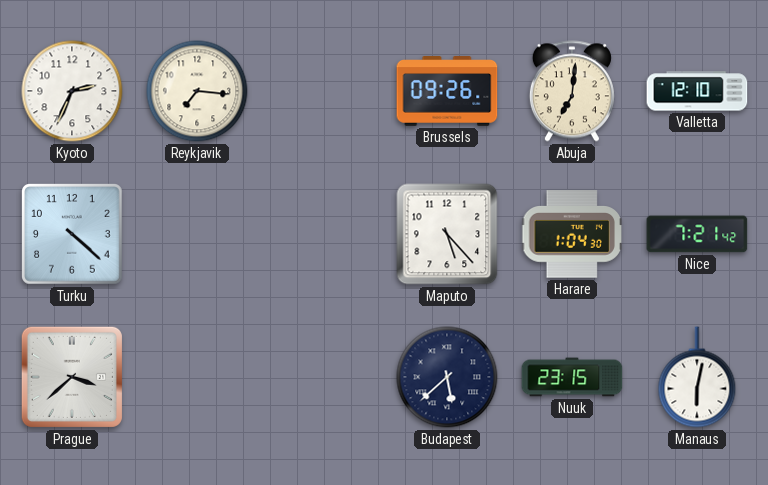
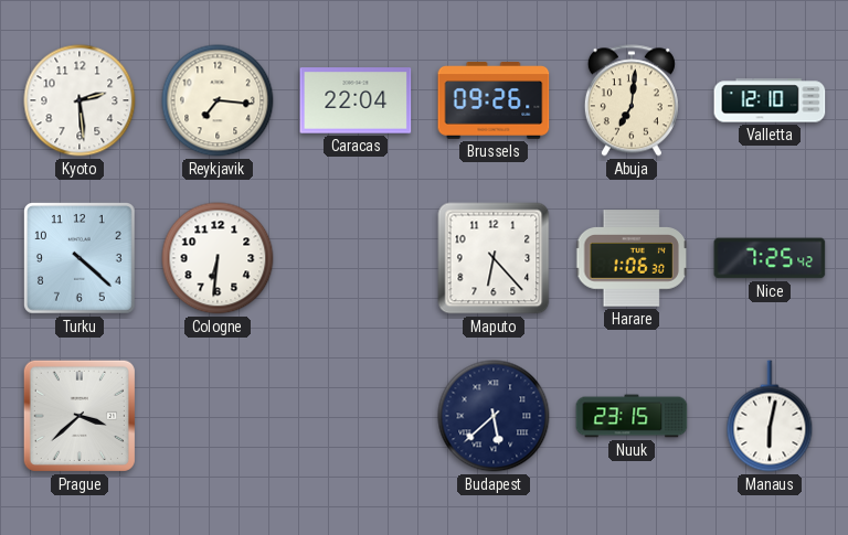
Kyoto: 2:34 -> 2:29 (79, 100)
Caracas: none -> 22:04 (356, 100)
Cologne: none -> 6:31 (218, 258)
Maputo: 5:23 -> 6:23 (494, 258)
Harare: 1:04 -> 1:06 (633, 258)
Nice: 7:21 -> 7:25 (770, 258)
